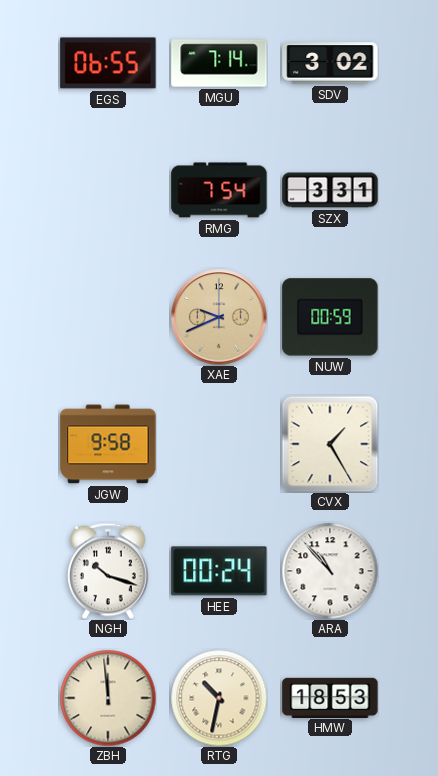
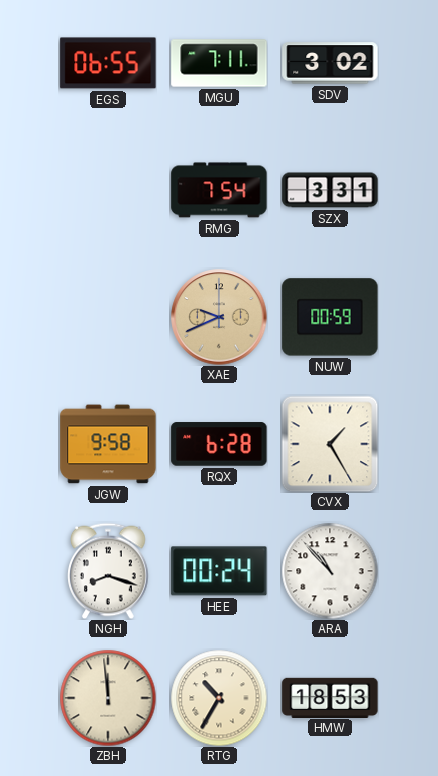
MGU: 7:14 -> 7:11 (219, 63)
RQX: none -> 6:28 (219, 444)
NGH: 10:18 -> 8:18 (108, 571)
RTG: 10:32 -> 10:35 (219, 698)
